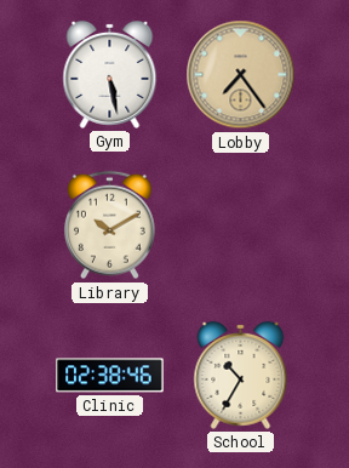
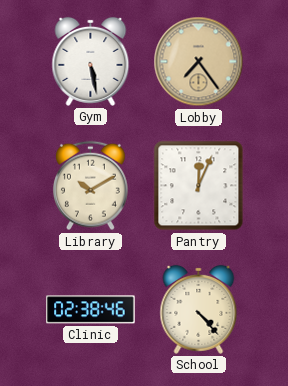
Pantry: none -> 12:04 (199, 186)
School: 10:35 -> 4:23 (199, 309)
